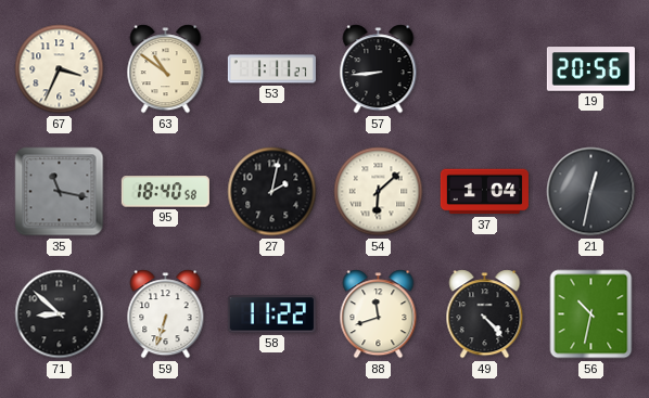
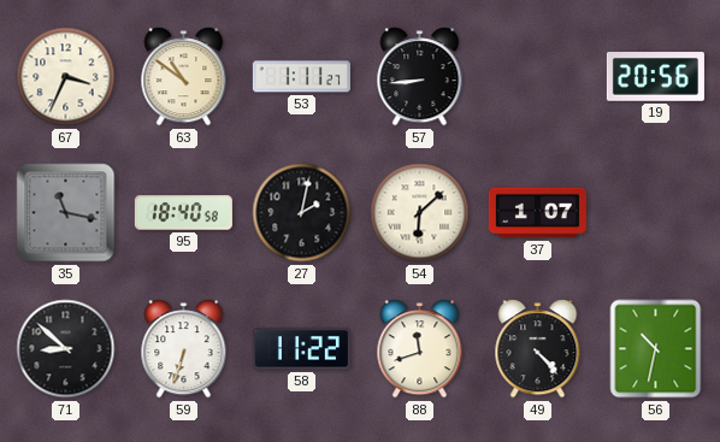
37: 1:04 -> 1:07 (537, 213)
21: 12:32 -> none (591, 192)
